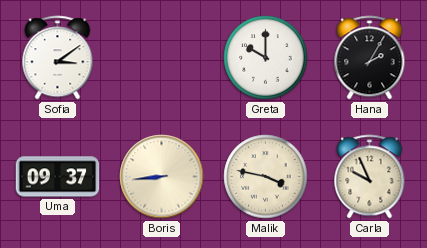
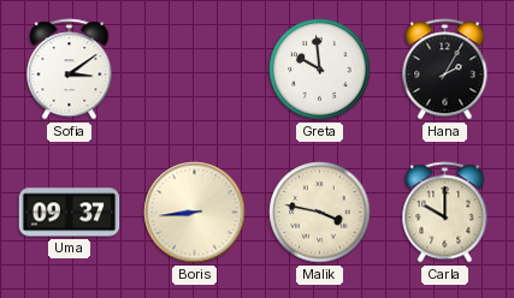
Greta: 10:00 -> 9:59 (320, 70)
Carla: 9:56 -> 10:00 (445, 213)
